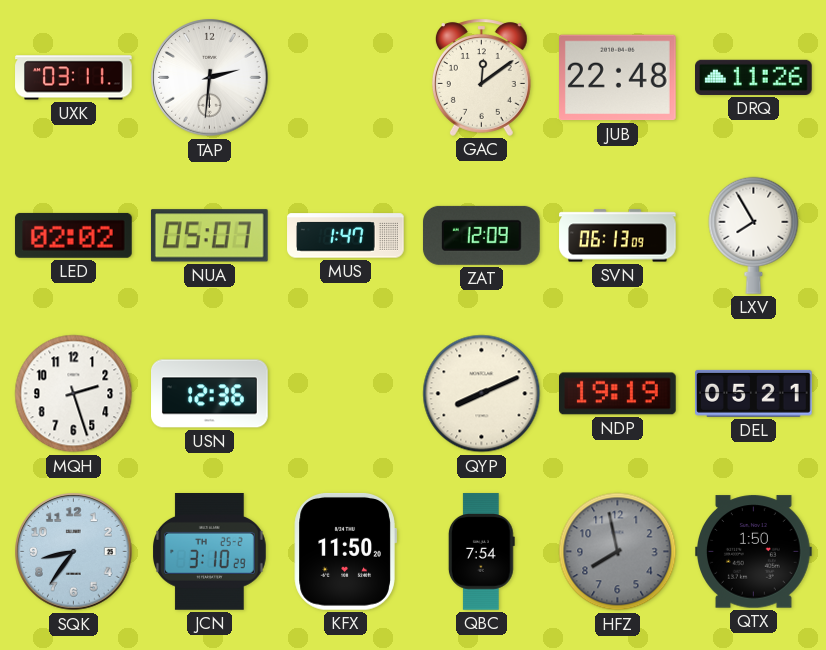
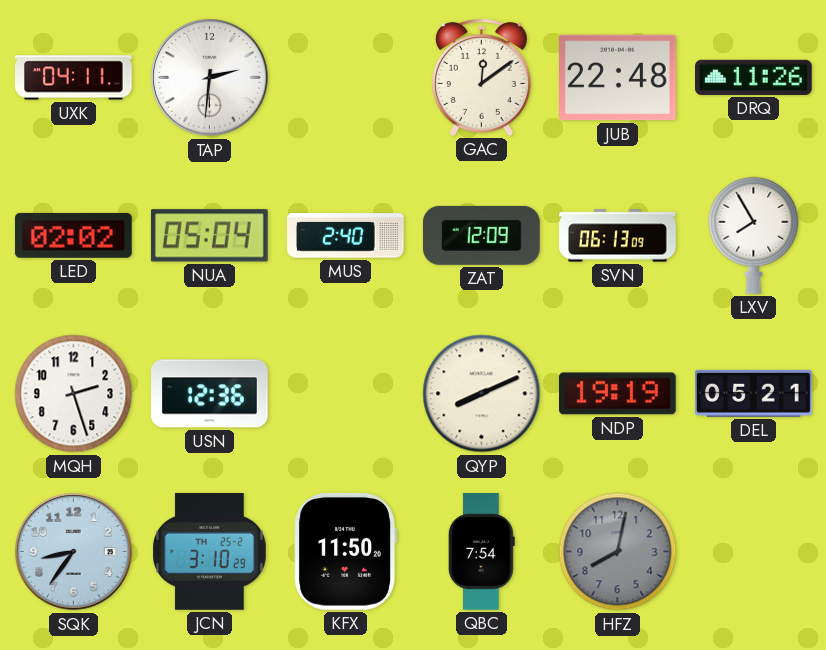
UXK: 03:11 -> 04:11 (74, 78)
NUA: 05:07 -> 05:04 (209, 236)
MUS: 1:47 -> 2:40 (346, 236)
HFZ: 7:58 -> 8:02 (618, 552)
QTX: 1:50 -> none (754, 552)
